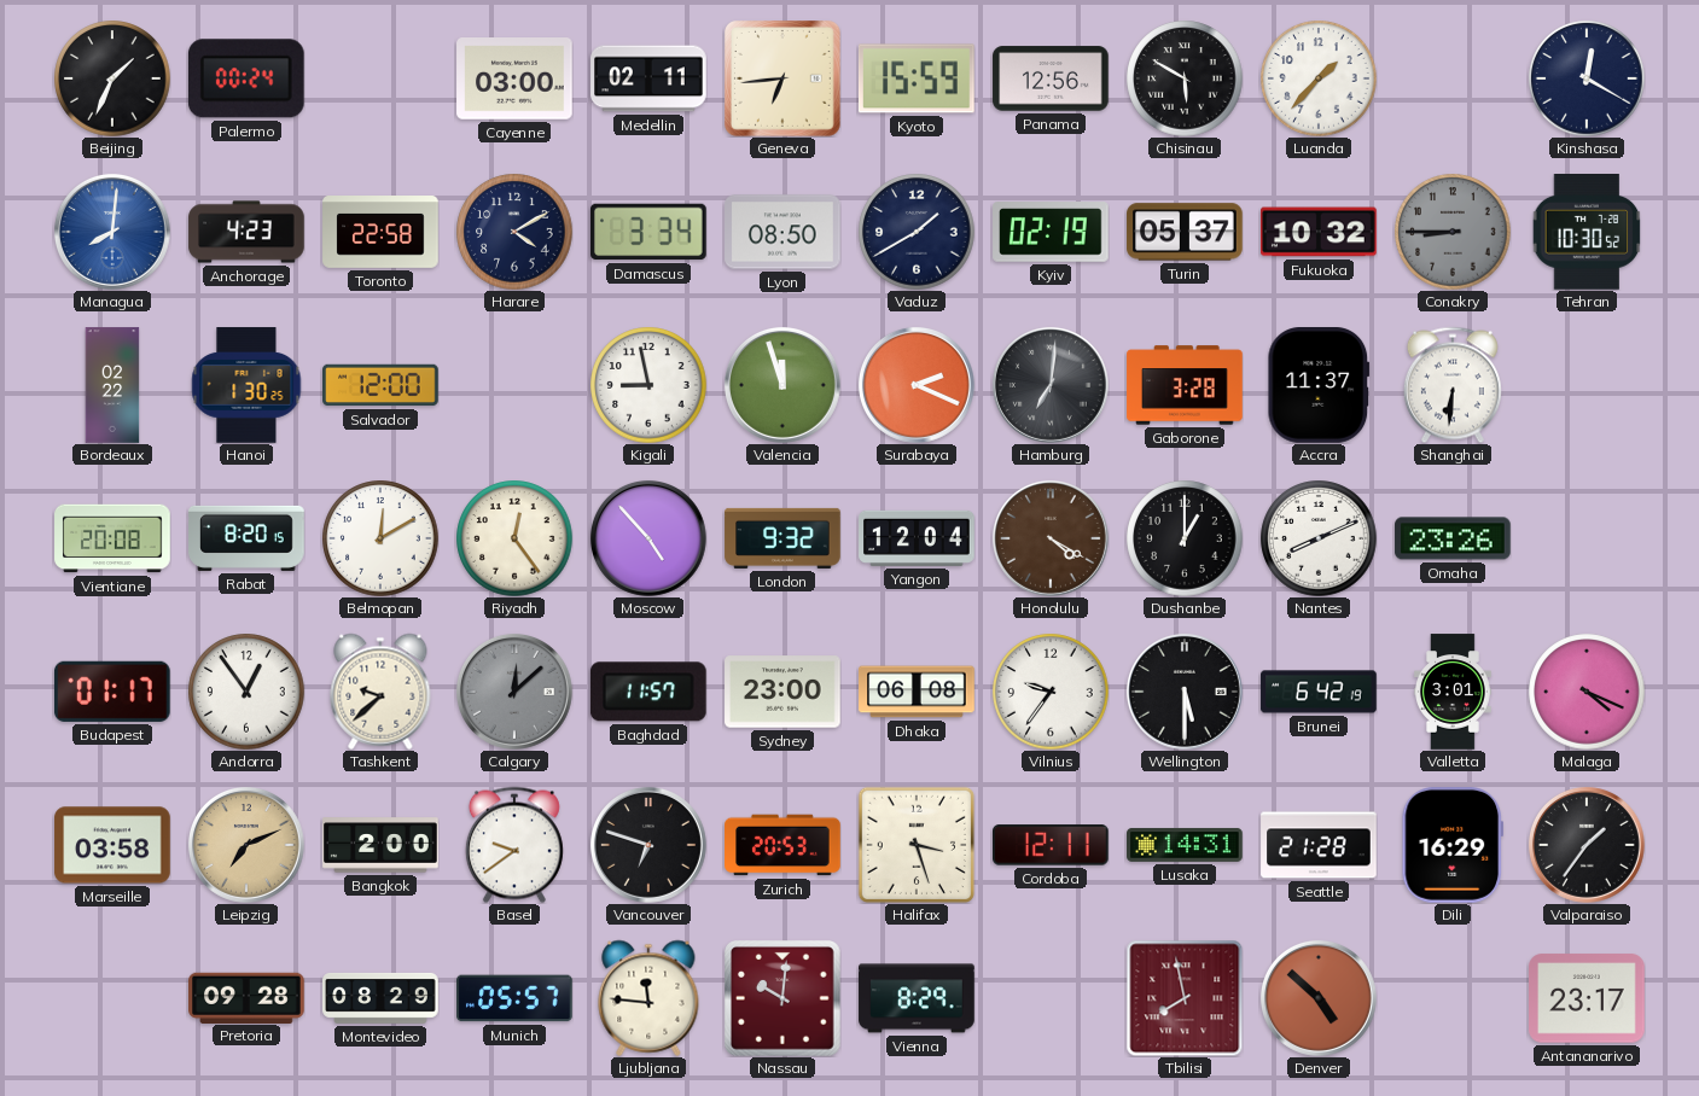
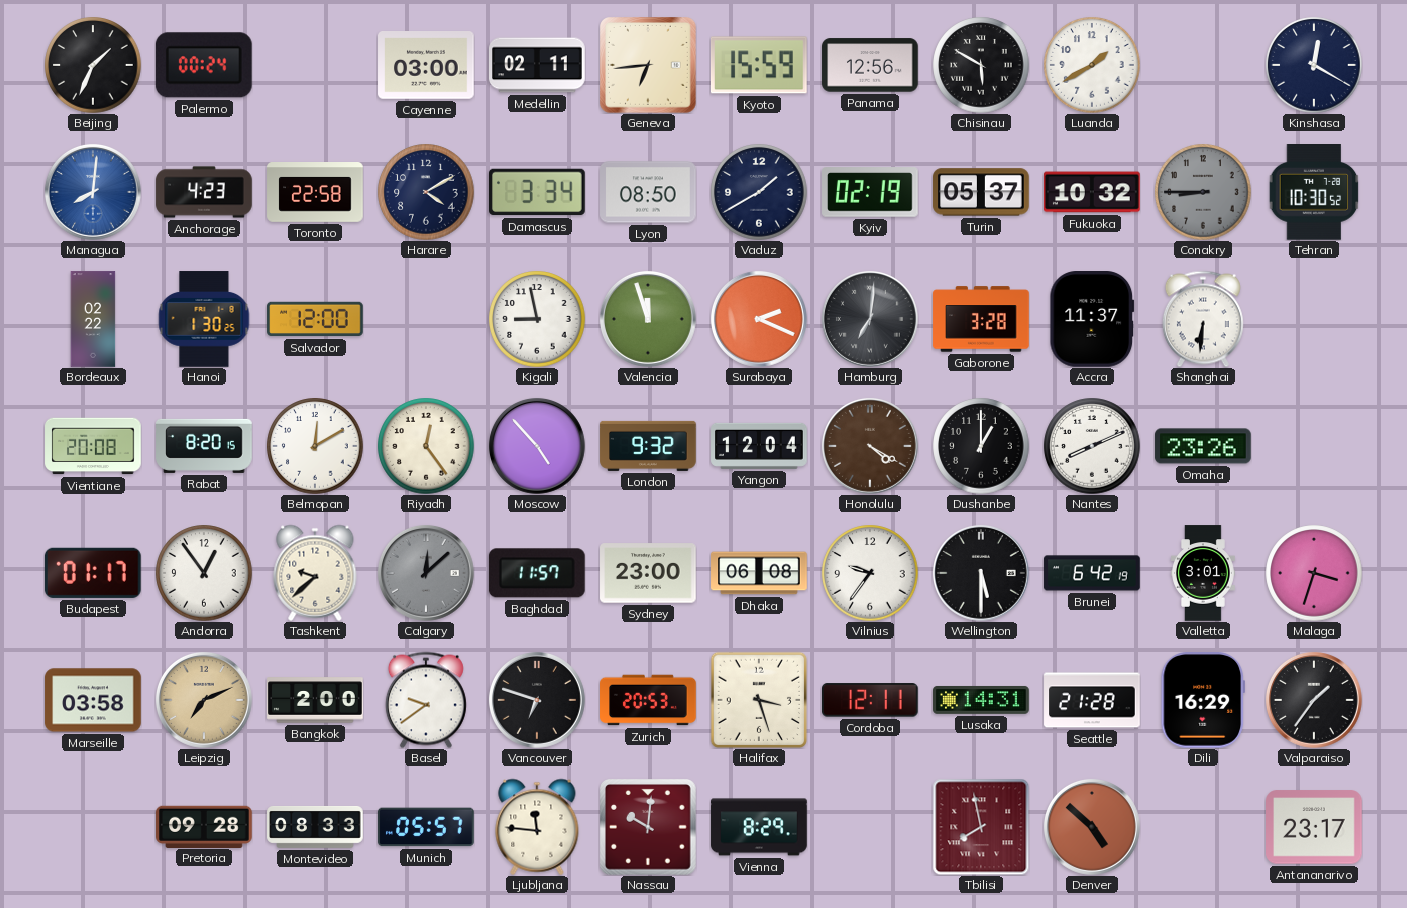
Luanda: 1:37 -> 1:40 (1092, 65)
Malaga: 4:19 -> 3:33 (1314, 573)
Montevideo: 08:29 -> 08:33 (315, 827)
